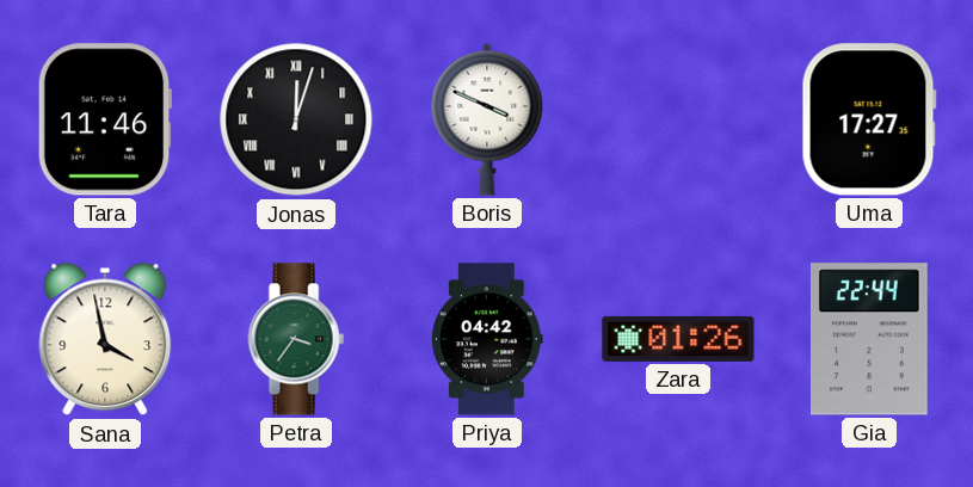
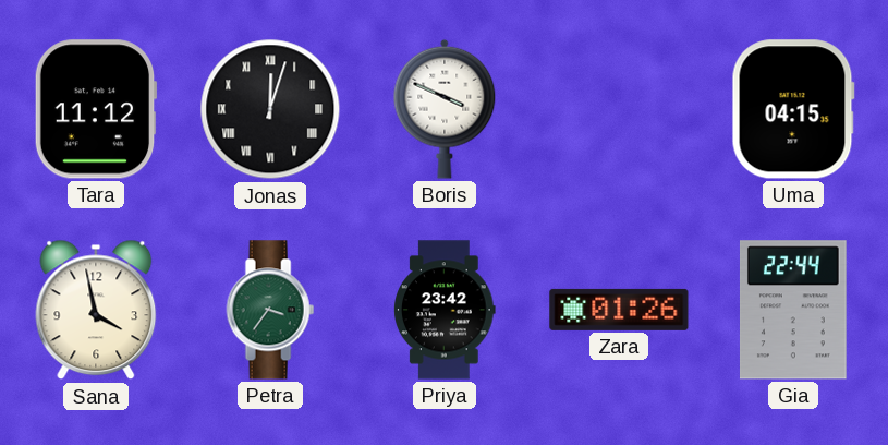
Tara: 11:46 -> 11:12 (96, 109)
Uma: 17:27 -> 04:15 (793, 109)
Priya: 04:42 -> 23:42 (446, 310)
